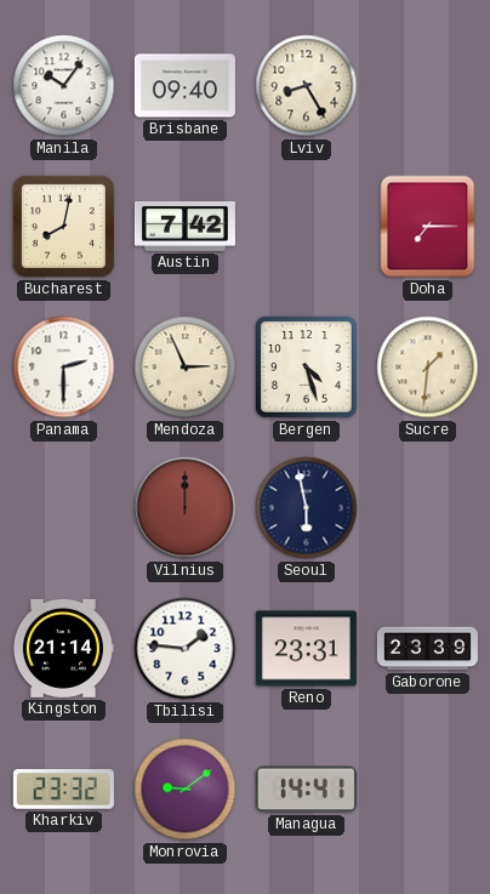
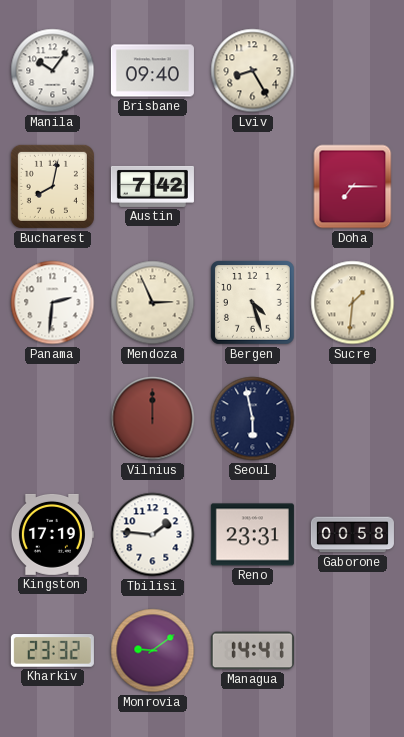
Panama: 2:30 -> 2:31 (53, 303)
Kingston: 21:14 -> 17:19 (52, 534)
Gaborone: 23:39 -> 00:58 (352, 535)
